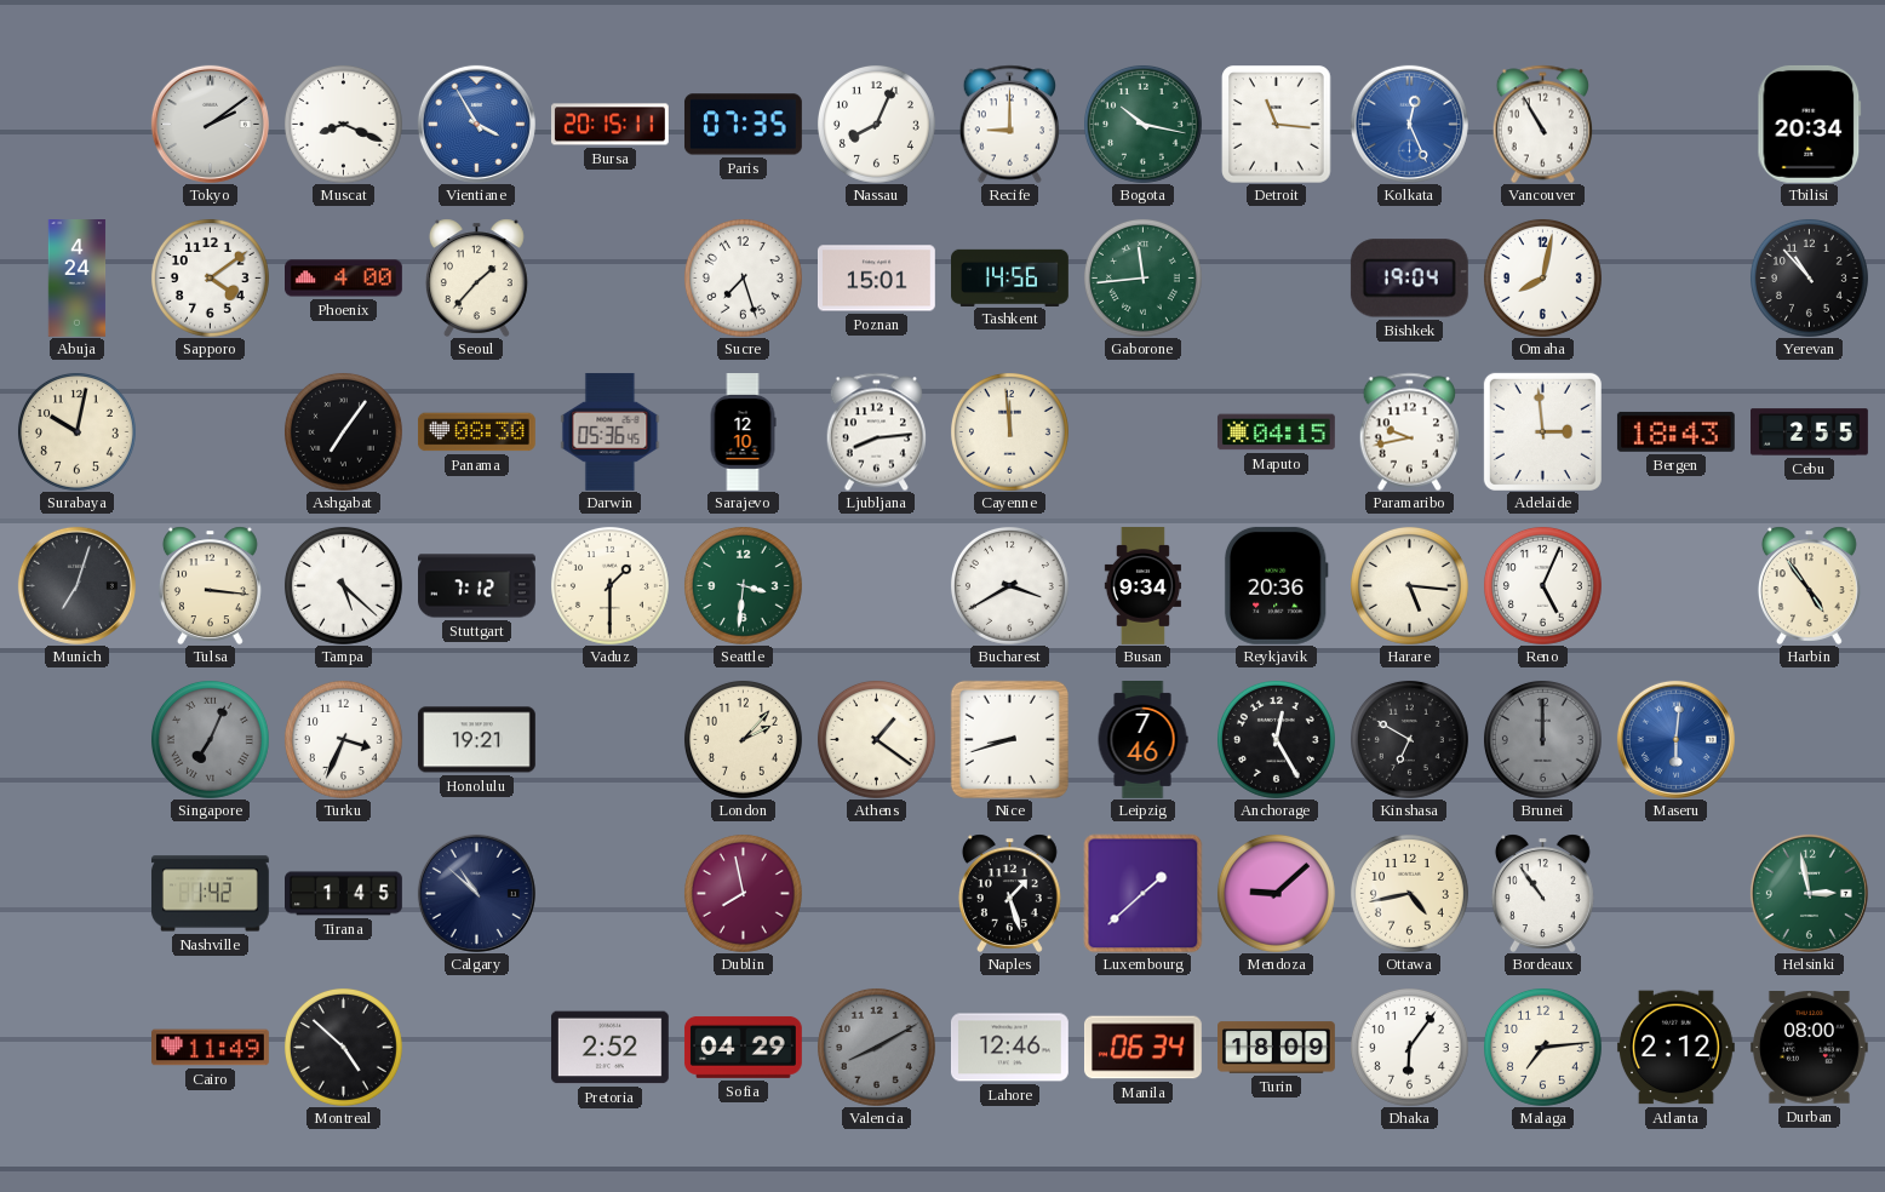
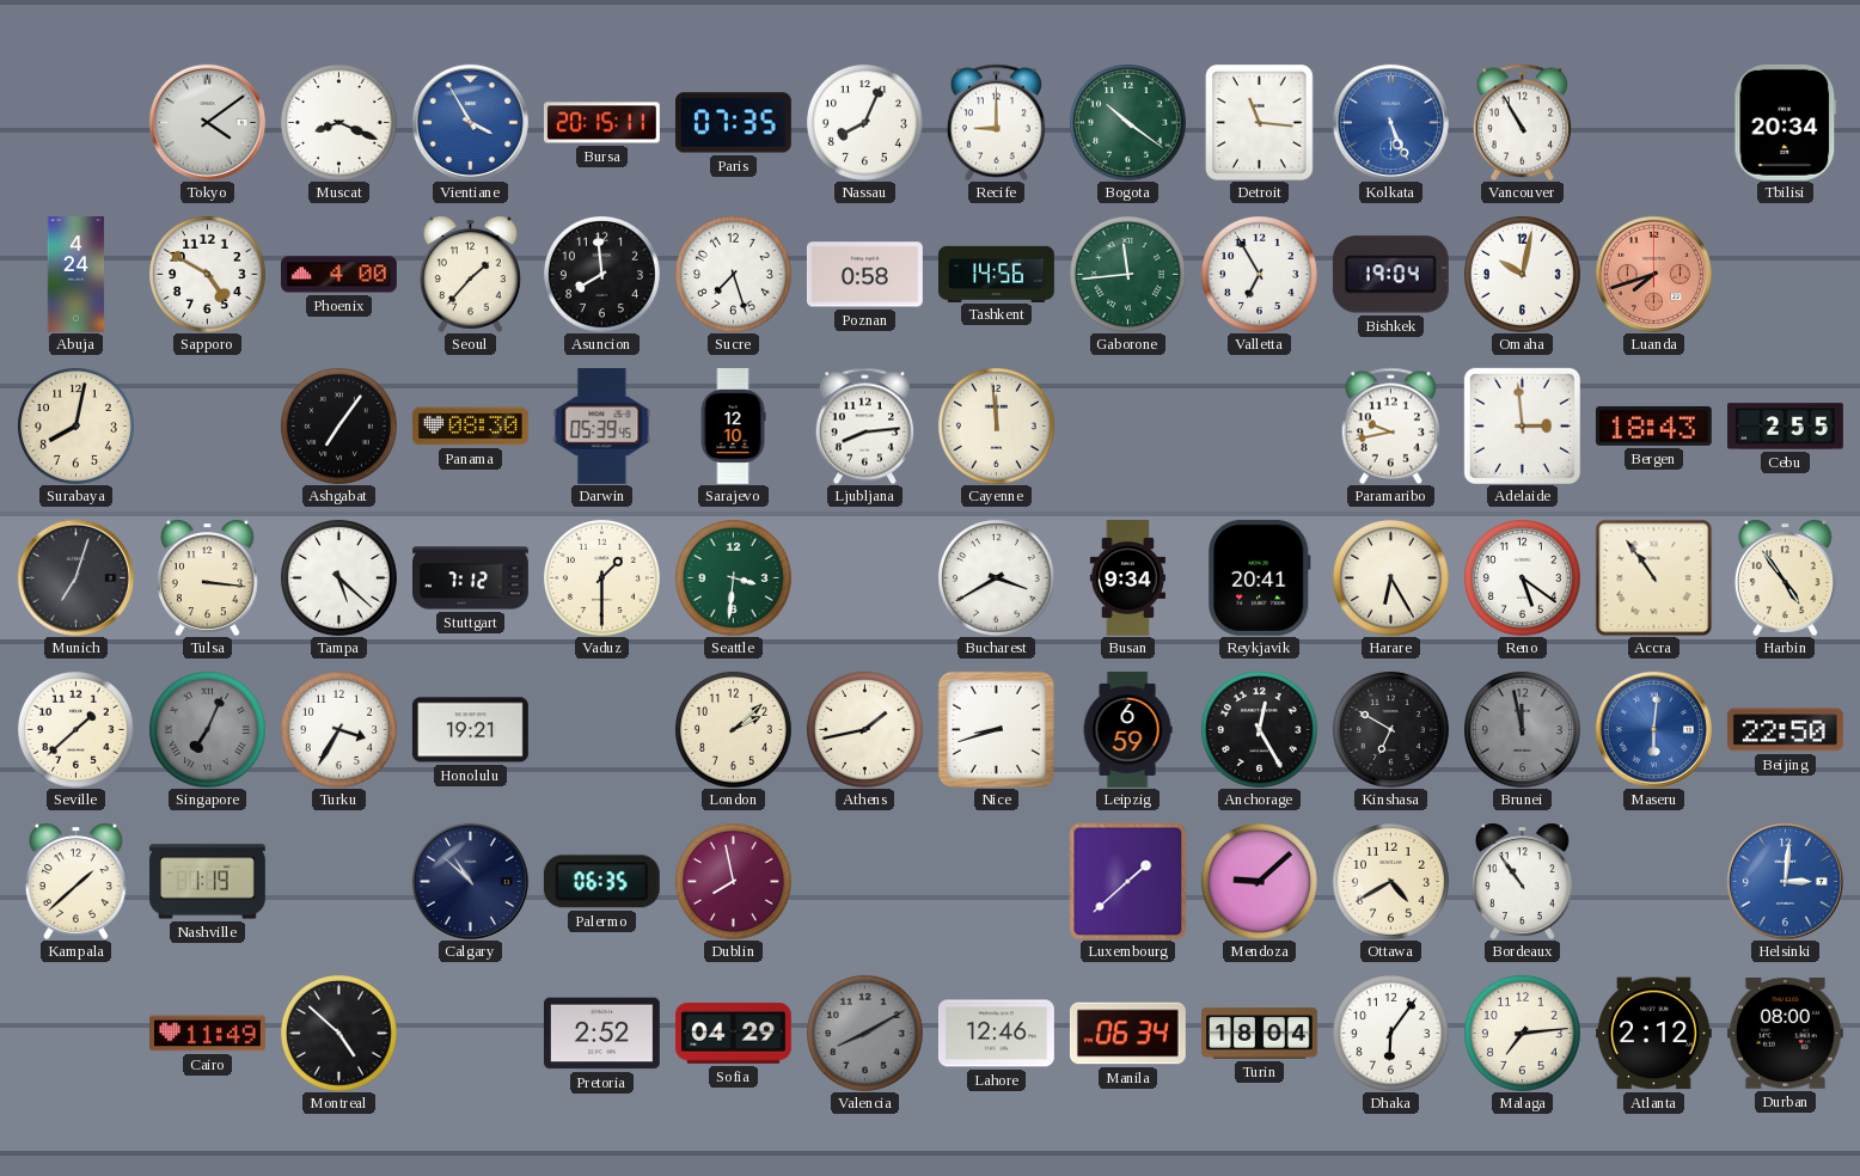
Tokyo: 2:09 -> 4:09 (207, 122)
Bogota: 10:17 -> 10:21 (1127, 122)
Kolkata: 12:26 -> 5:26 (1390, 122)
Sapporo: 4:09 -> 4:50 (207, 274)
Asuncion: none -> 7:59 (601, 274)
Poznan: 15:01 -> 0:58 (864, 275)
Valletta: none -> 6:55 (1259, 274)
Omaha: 8:02 -> 10:02 (1522, 274)
Luanda: none -> 7:42 (1653, 274)
Yerevan: 10:53 -> none (1809, 277)
Surabaya: 10:02 -> 8:02 (75, 425)
Darwin: 05:36 -> 05:39 (602, 425)
Maputo: 04:15 -> none (1276, 432)
Reykjavik: 20:36 -> 20:41 (1259, 577)
Harare: 5:16 -> 6:25 (1390, 577)
Reno: 5:04 -> 5:21 (1522, 577)
Accra: none -> 10:54 (1653, 577)
Seville: none -> 1:38 (75, 729)
Turku: 3:34 -> 3:35 (338, 729)
London: 2:07 -> 2:08 (733, 729)
Athens: 1:21 -> 1:43 (864, 729)
Leipzig: 7:46 -> 6:59 (1127, 730)
Brunei: 12:00 -> 11:58 (1522, 729)
Beijing: none -> 22:50 (1785, 730)
Kampala: none -> 1:38 (75, 881)
Nashville: 1:42 -> 1:19 (207, 882)
Tirana: 1:45 -> none (344, 894)
Palermo: none -> 06:35 (601, 882)
Naples: 1:27 -> none (1009, 893)
Ottawa: 4:43 -> 4:40 (1390, 881)
Helsinki: 2:58 -> 3:01 (1785, 881)
Helsinki dial: green -> blue (1785, 881)
Turin: 18:09 -> 18:04 (1260, 1034)
